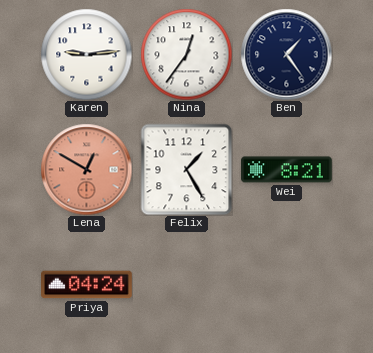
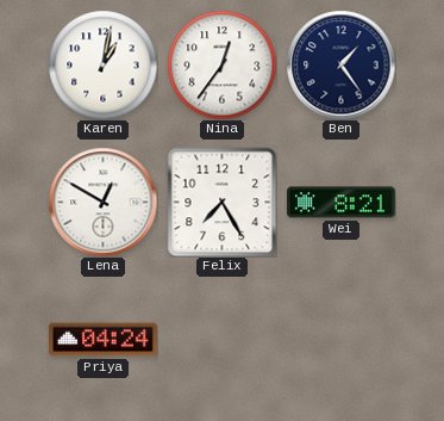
Karen: 9:14 -> 1:02 (102, 64)
Lena dial: salmon -> white (102, 202)
Felix: 1:25 -> 7:25 (221, 202)
